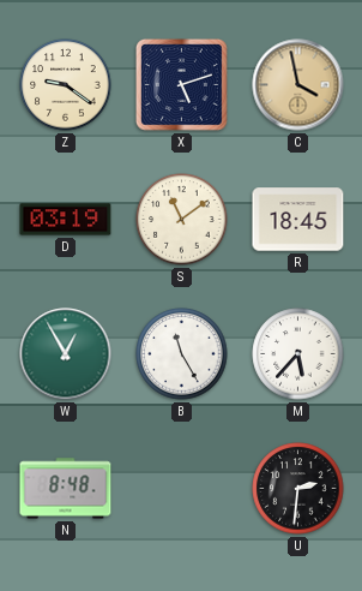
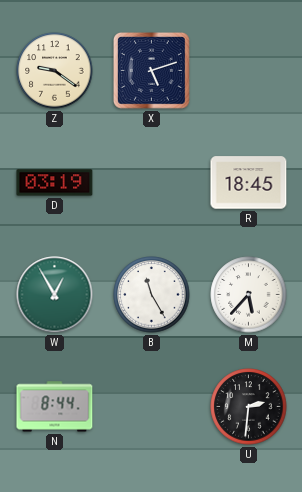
C: 3:58 -> none (298, 85)
S: 11:09 -> none (182, 220)
N: 8:48 -> 8:44 (55, 407)
